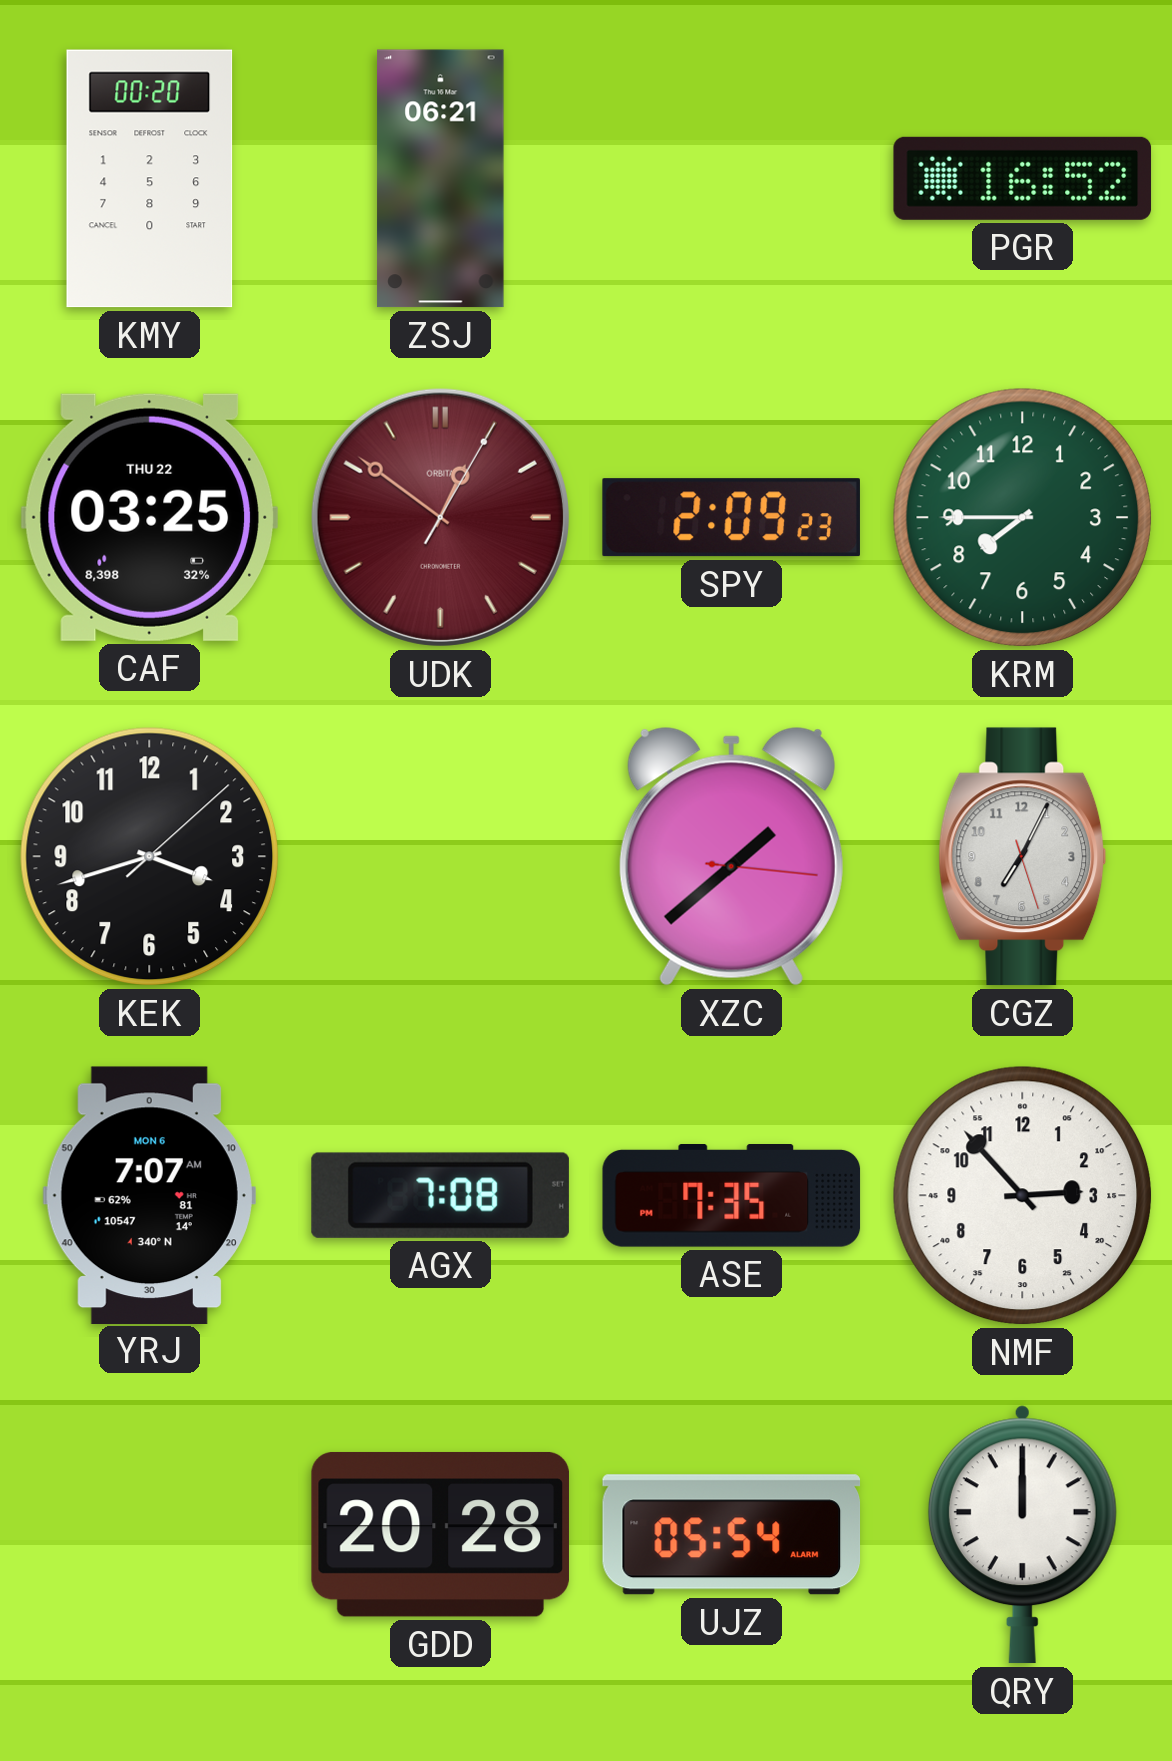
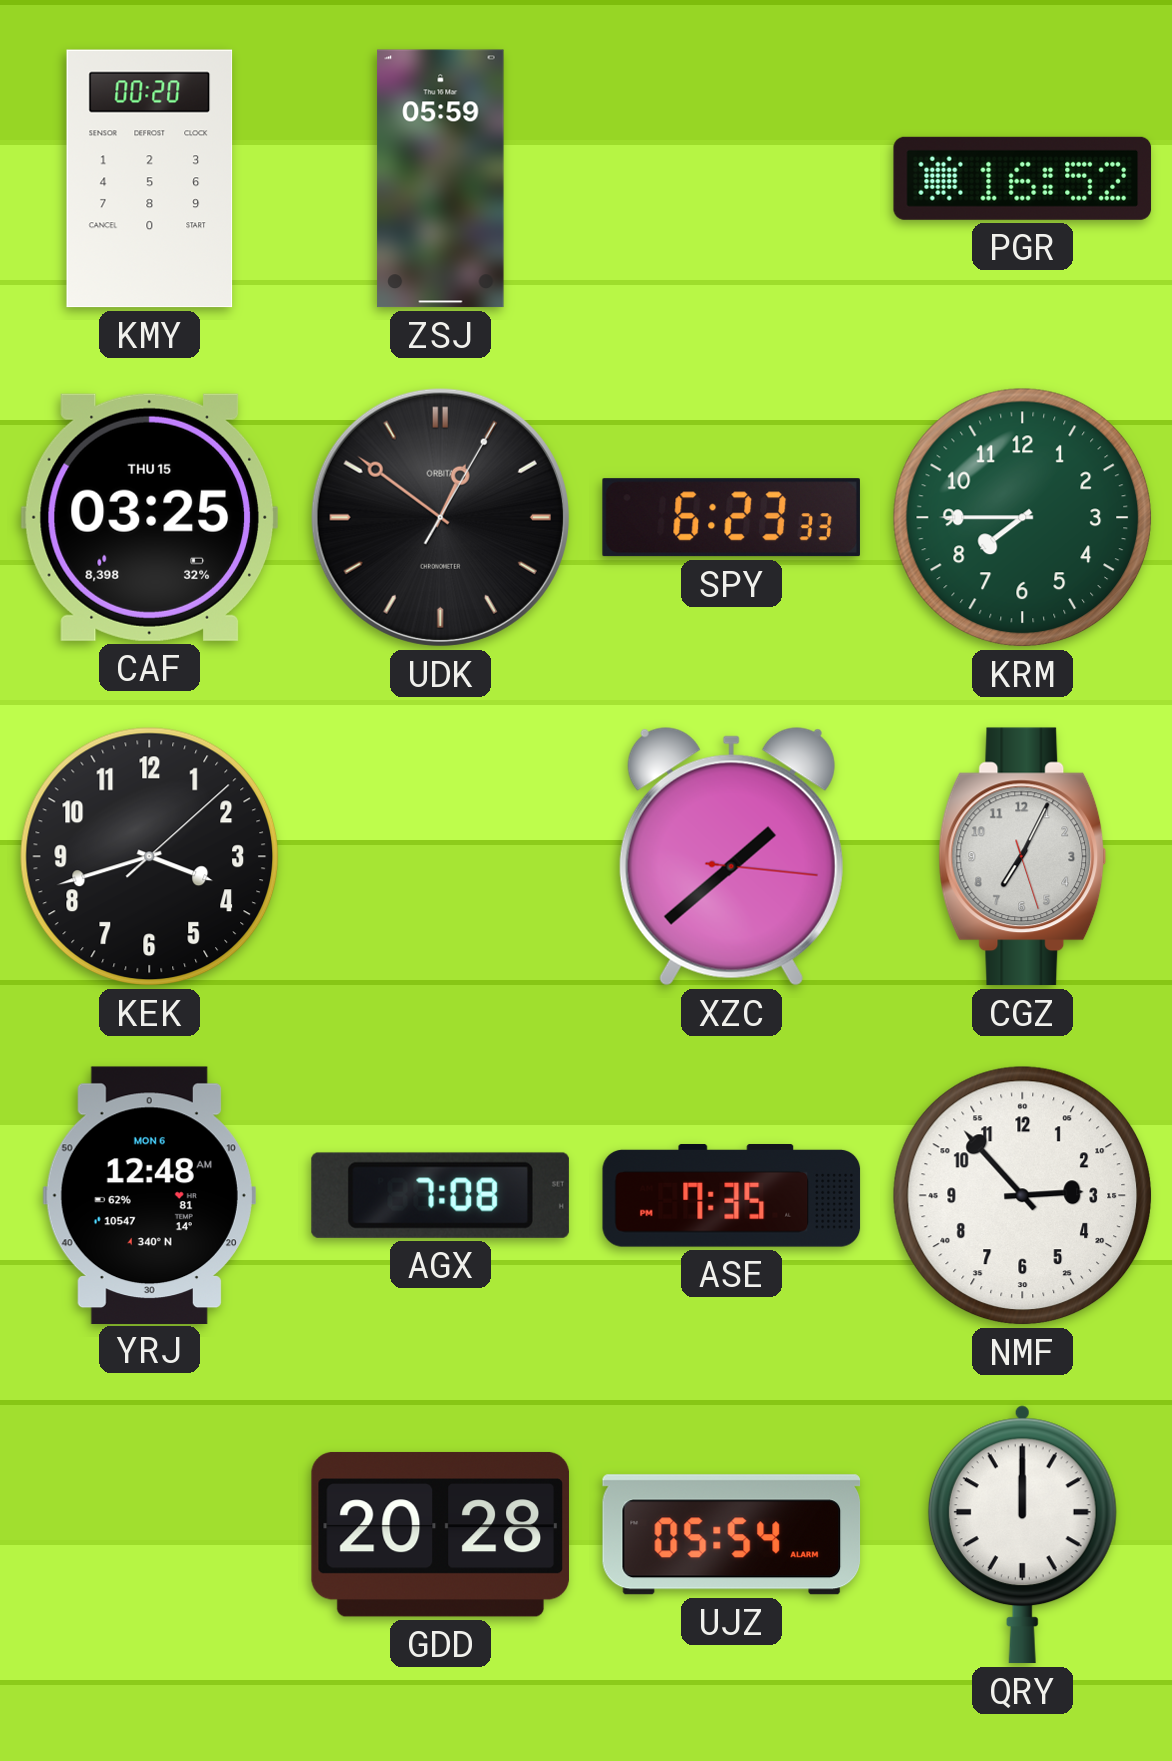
ZSJ: 06:21 -> 05:59 (441, 179)
CAF date: THU 22 -> THU 15 (149, 517)
UDK dial: burgundy -> black (440, 517)
SPY: 2:09 -> 6:23 (731, 518)
YRJ: 7:07 -> 12:48 (149, 1195)
